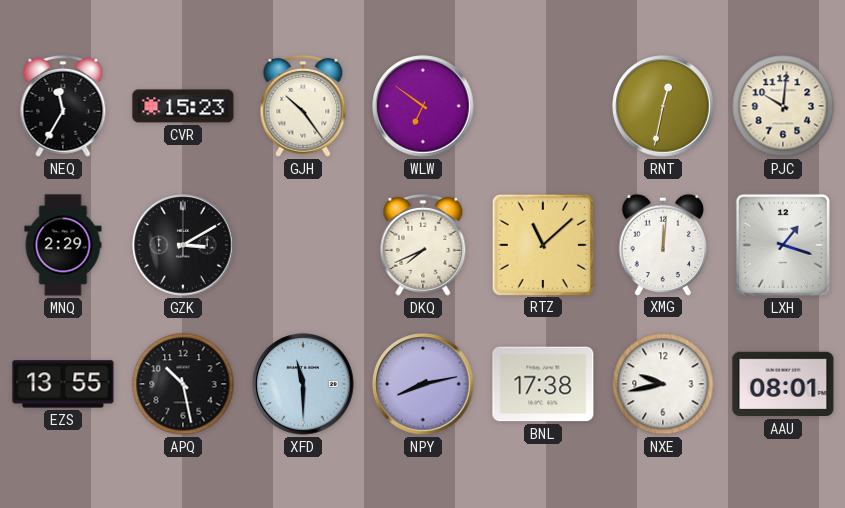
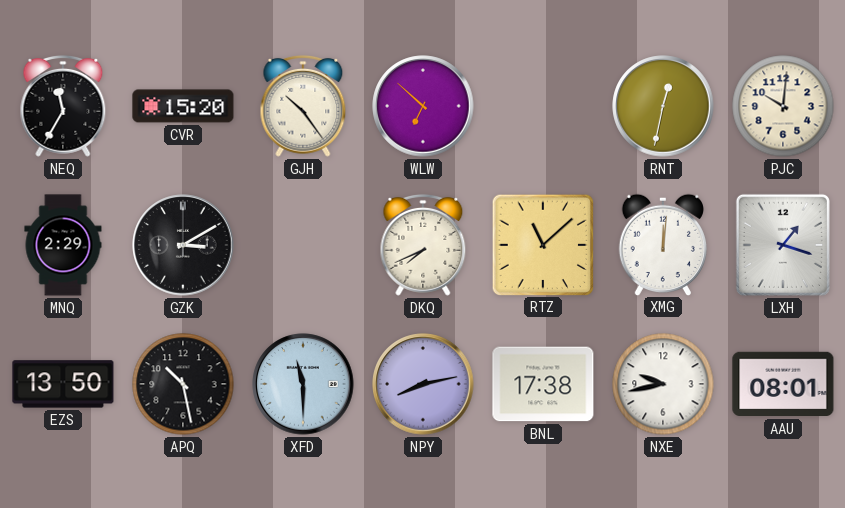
CVR: 15:23 -> 15:20 (183, 106)
WLW: 6:51 -> 6:52 (423, 106)
EZS: 13:55 -> 13:50 (63, 384)
